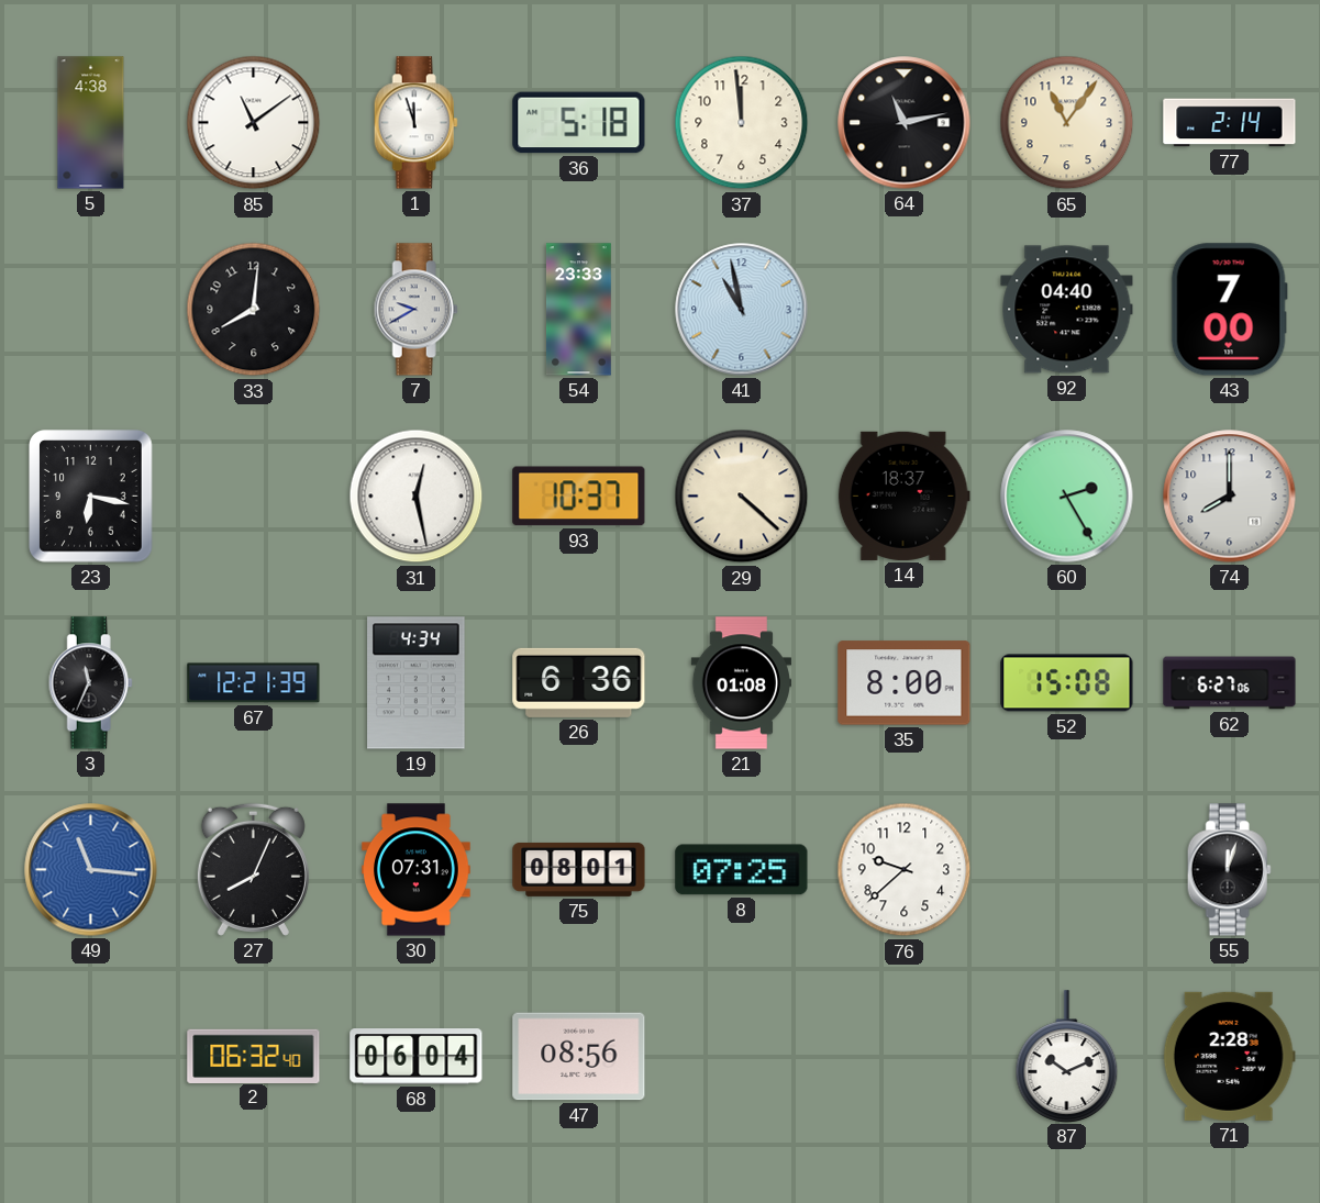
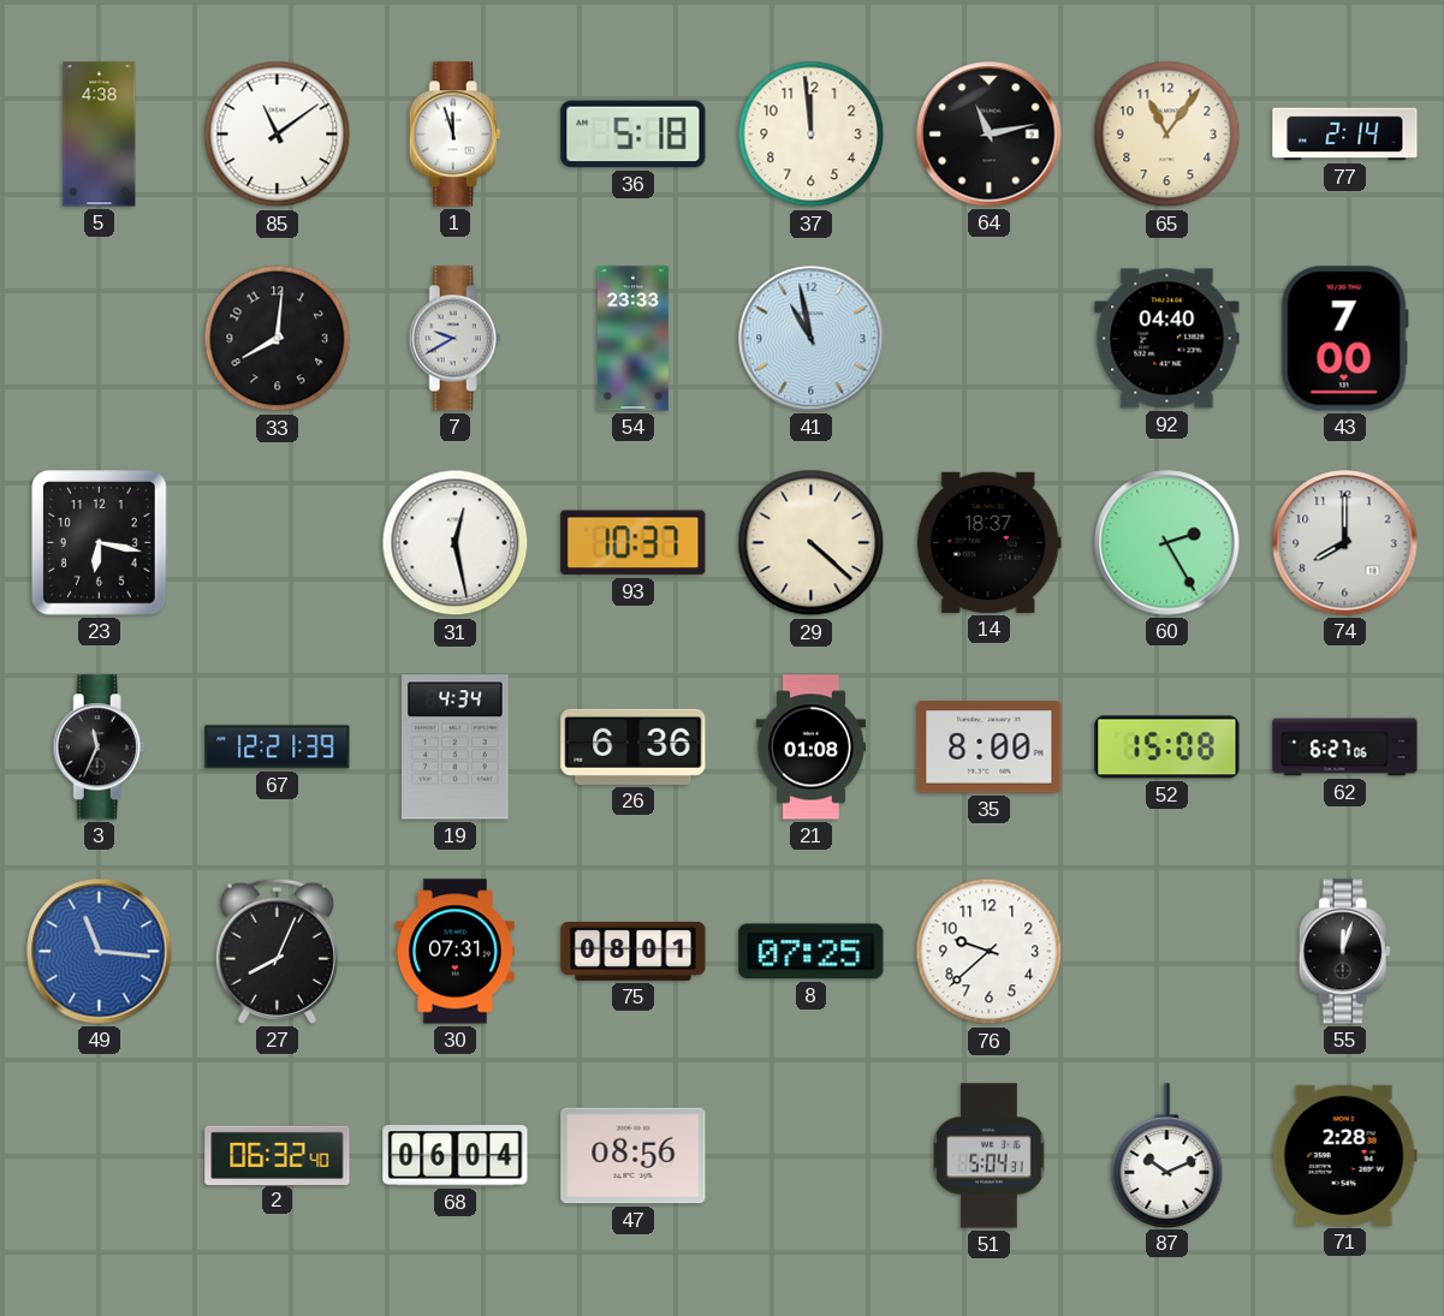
51: none -> 5:04 (990, 1156)
